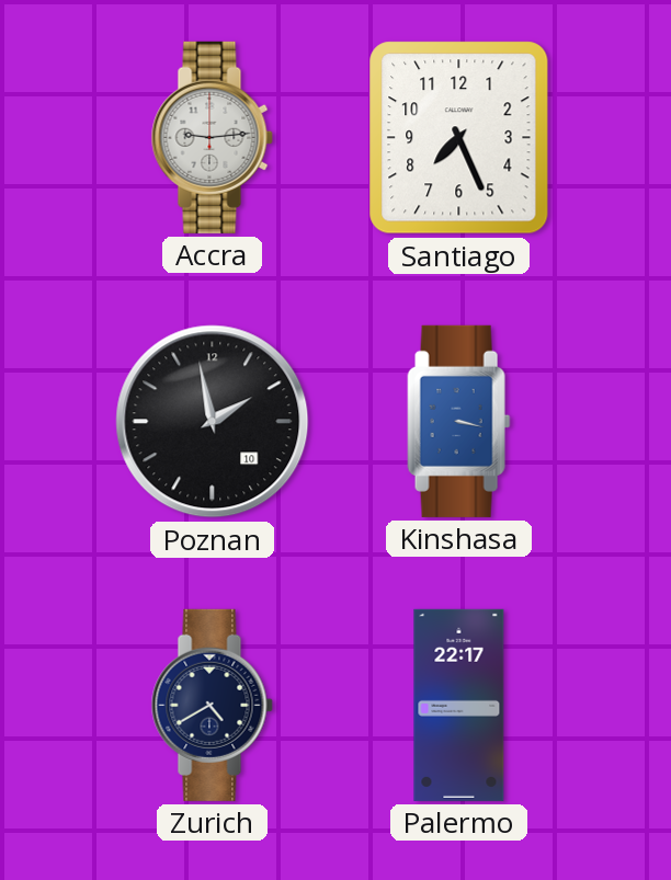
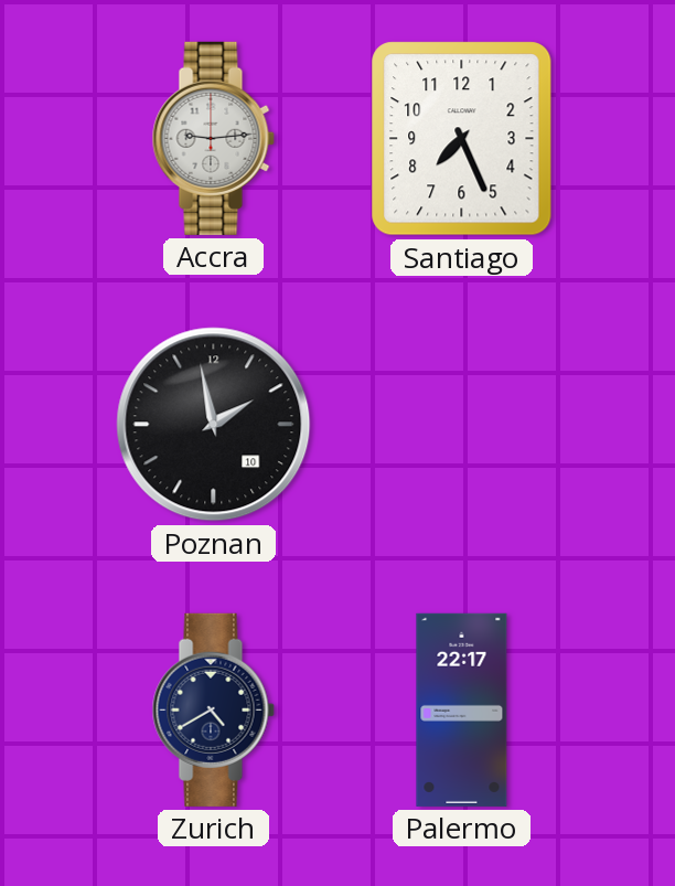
Kinshasa: 3:17 -> none (459, 421)
